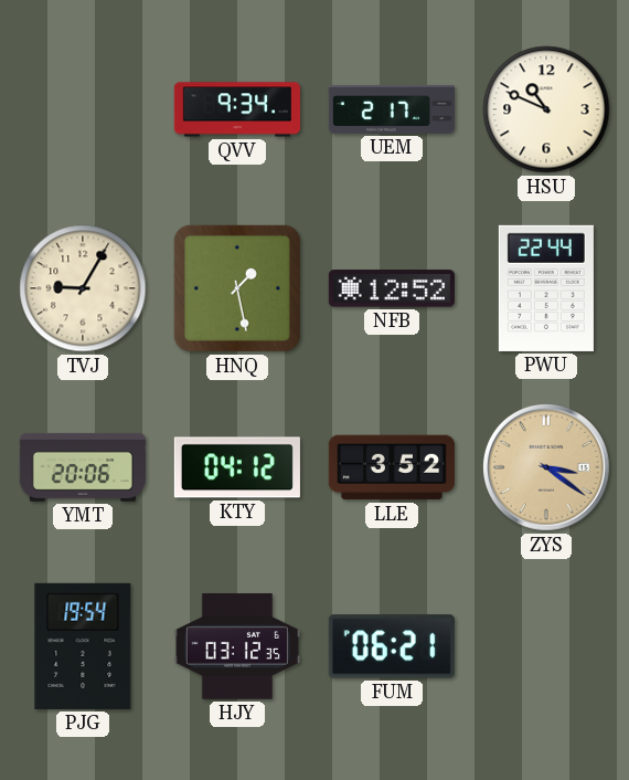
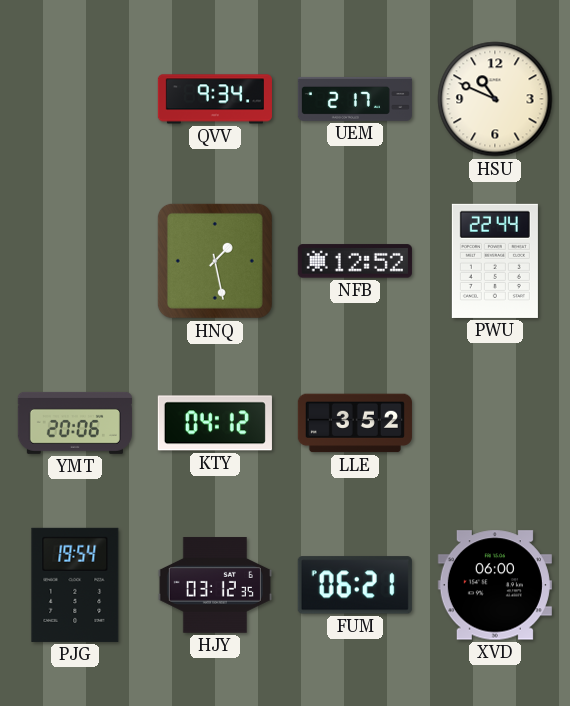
TVJ: 9:05 -> none (83, 288)
ZYS: 3:21 -> none (546, 467)
XVD: none -> 06:00 (495, 585)
